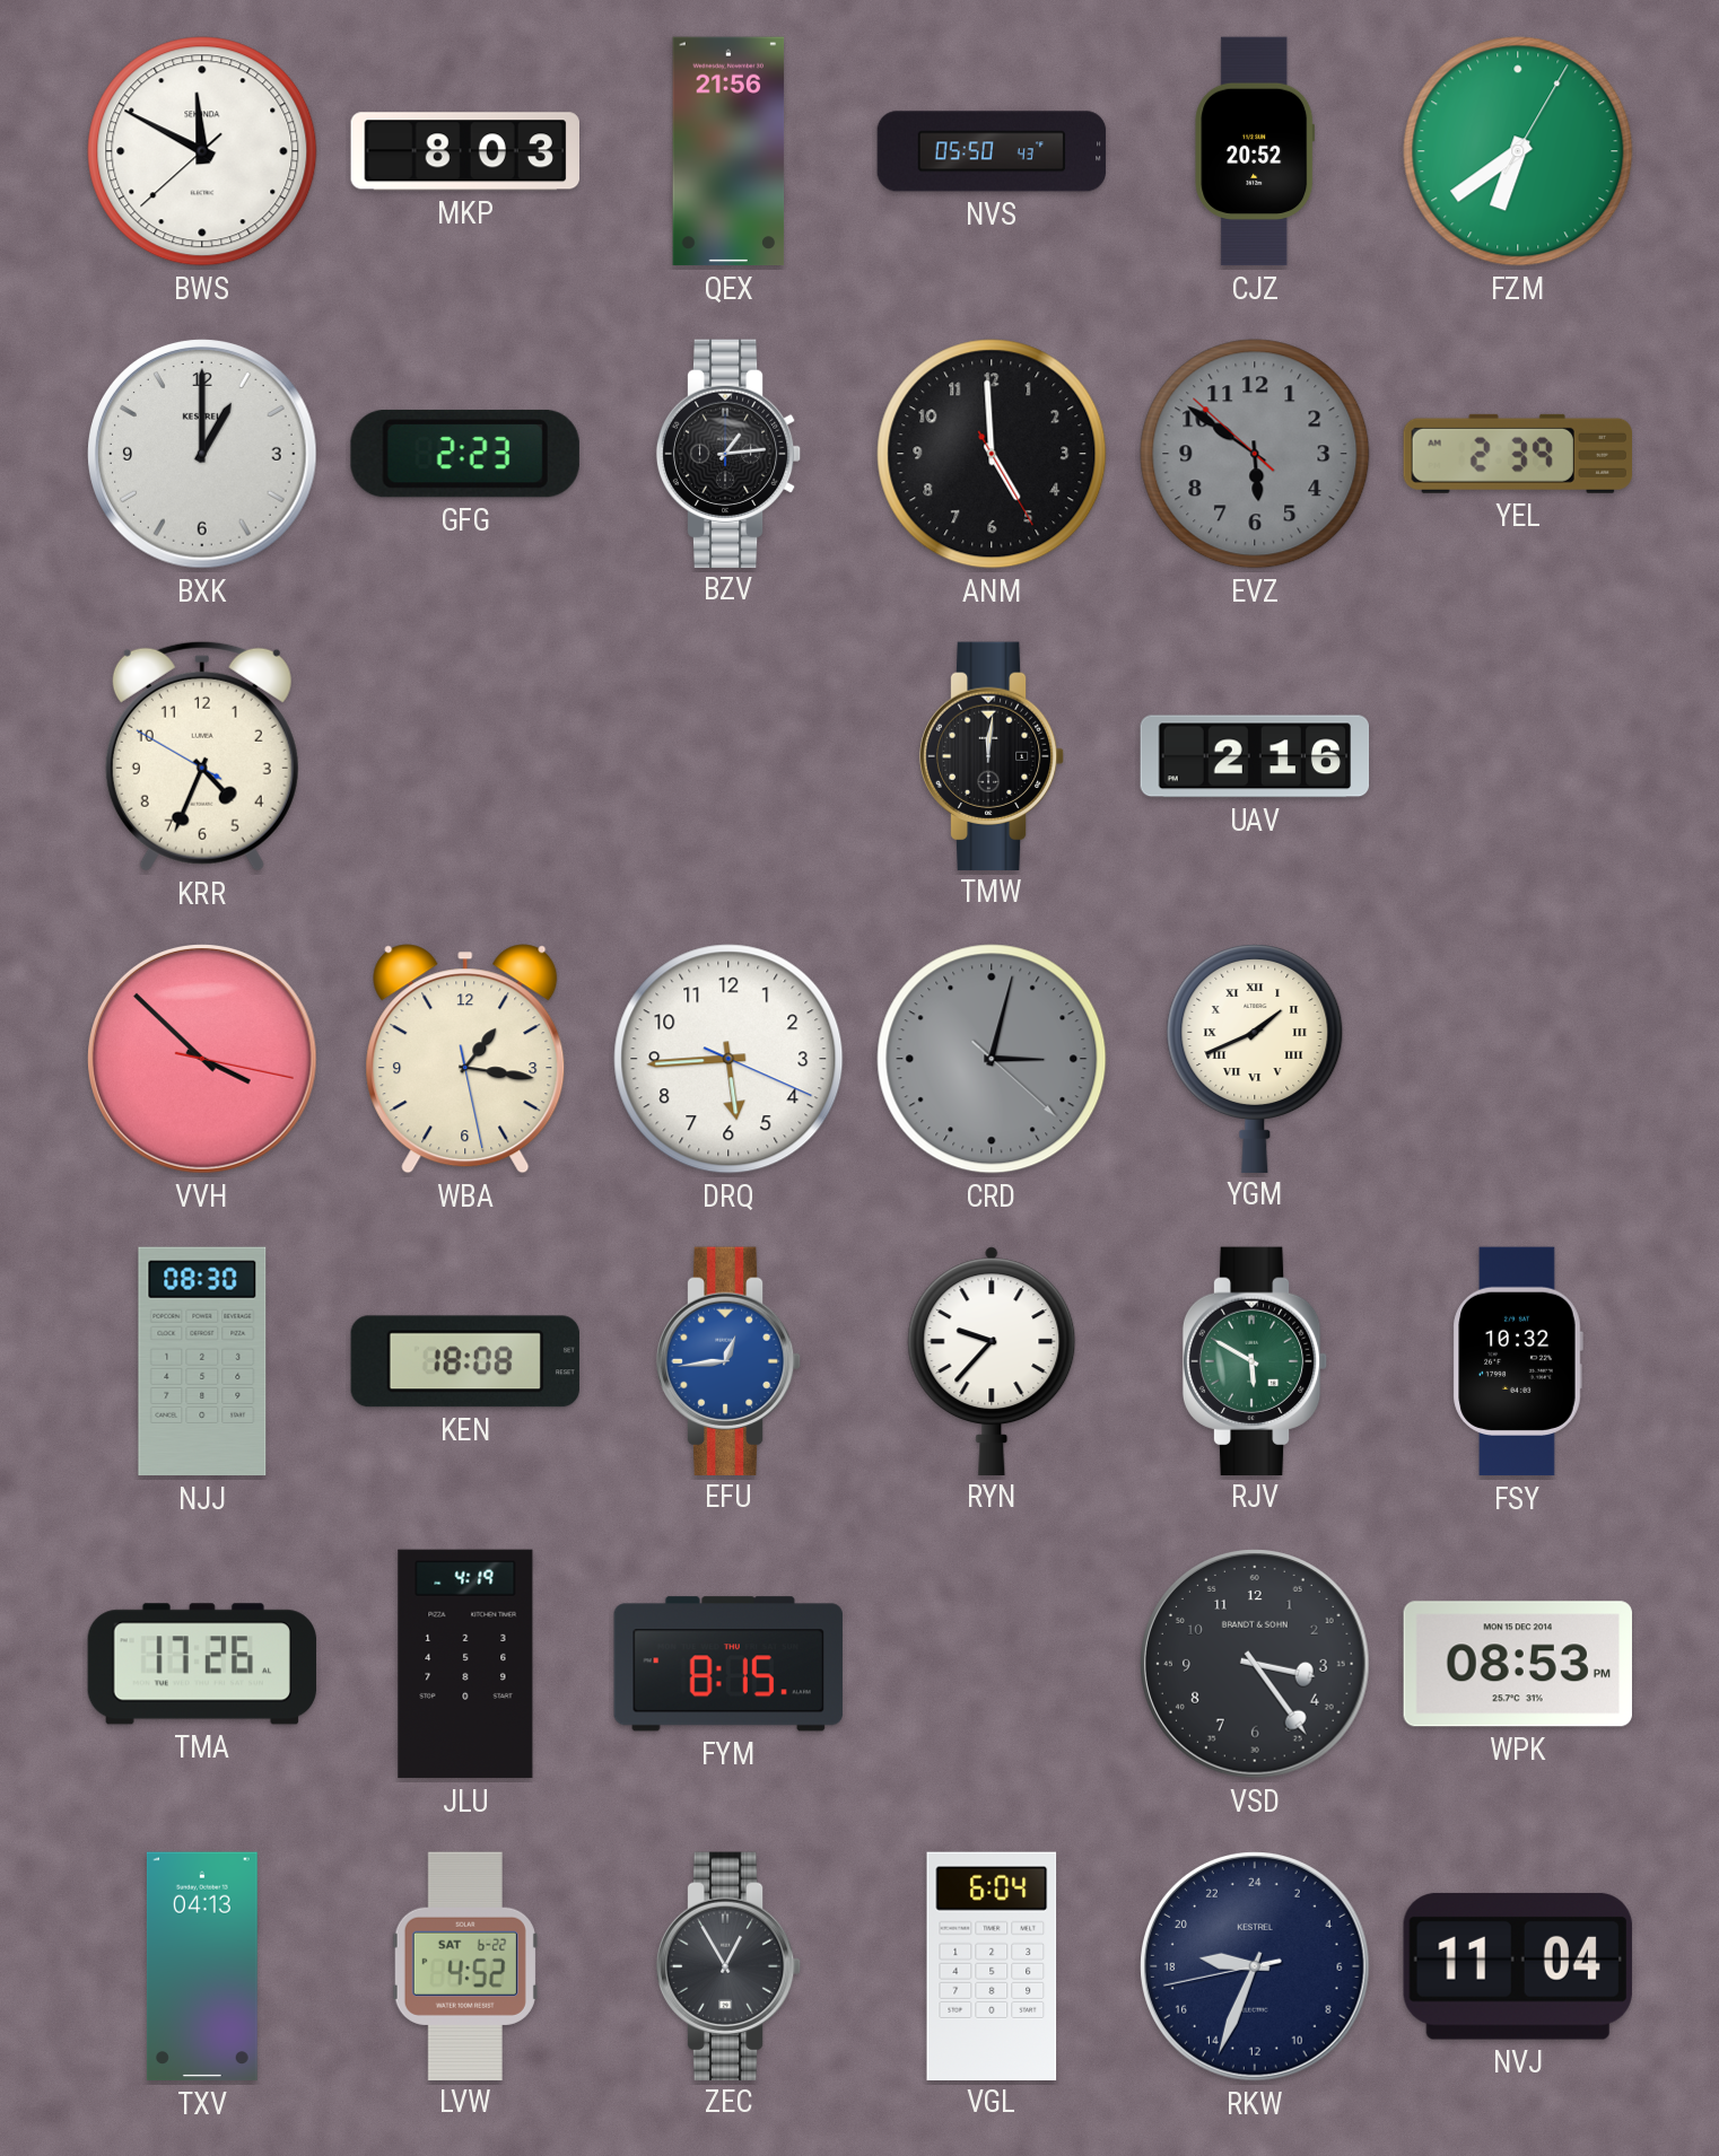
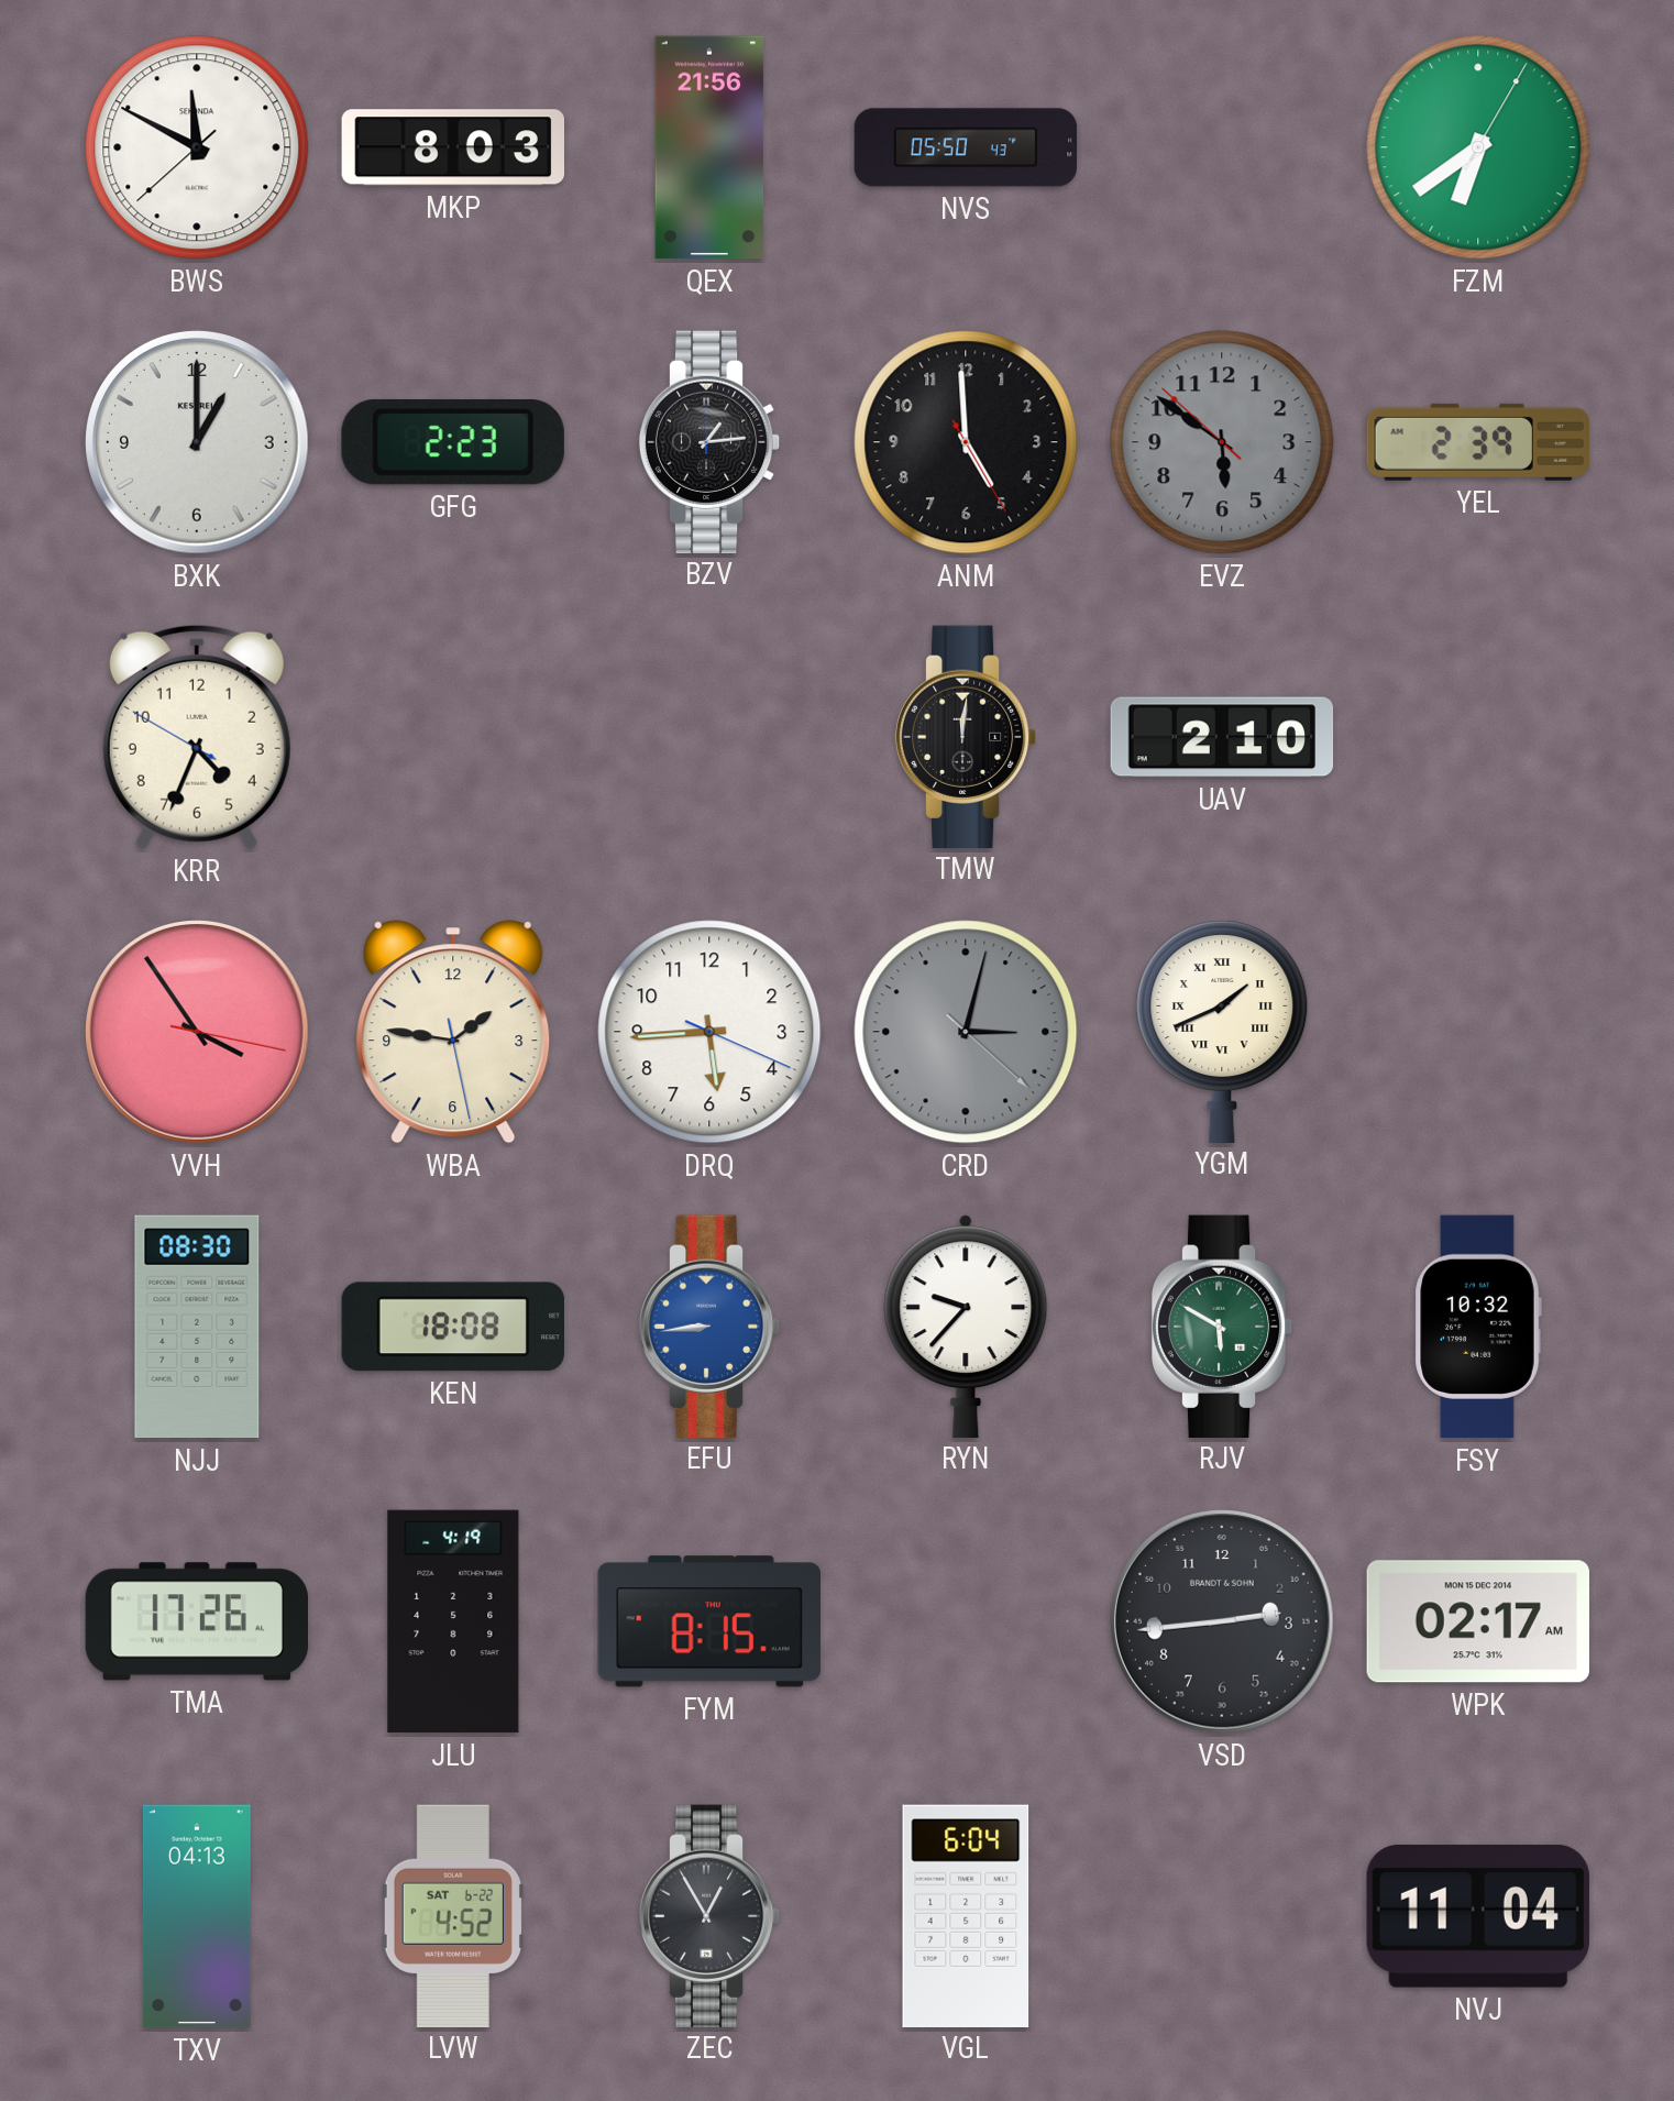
CJZ: 20:52 -> none (1255, 151)
UAV: 2:16 -> 2:10 (1222, 737)
VVH: 3:52 -> 3:54 (198, 1033)
WBA: 1:16 -> 1:46 (453, 1032)
EFU: 12:44 -> 8:44 (709, 1325)
VSD: 3:24 -> 2:44 (1223, 1623)
WPK: 08:53 -> 02:17 (1478, 1621)
RKW: 18:33 -> none (1256, 1967)
